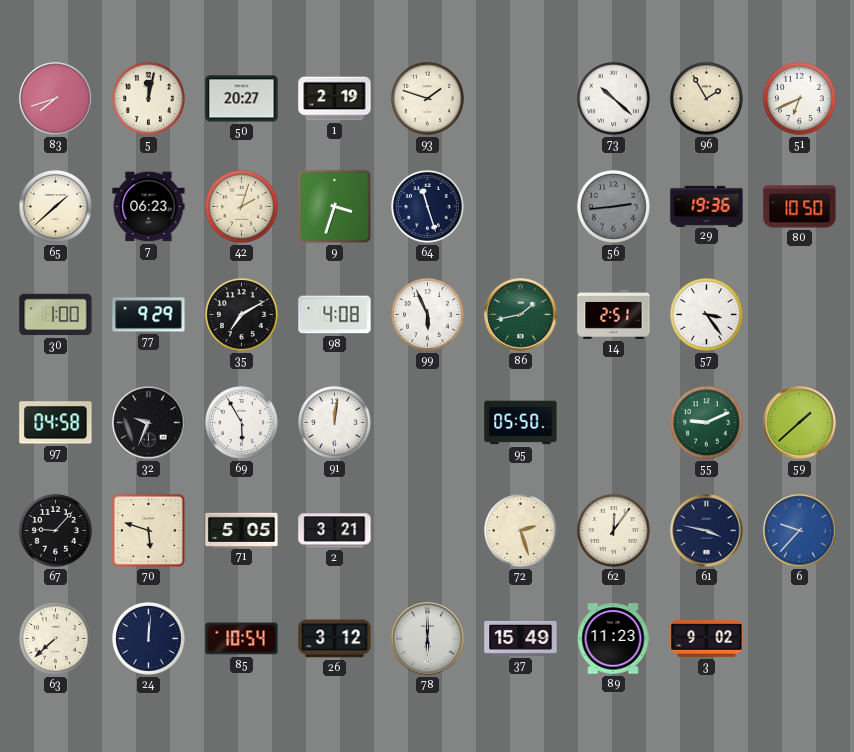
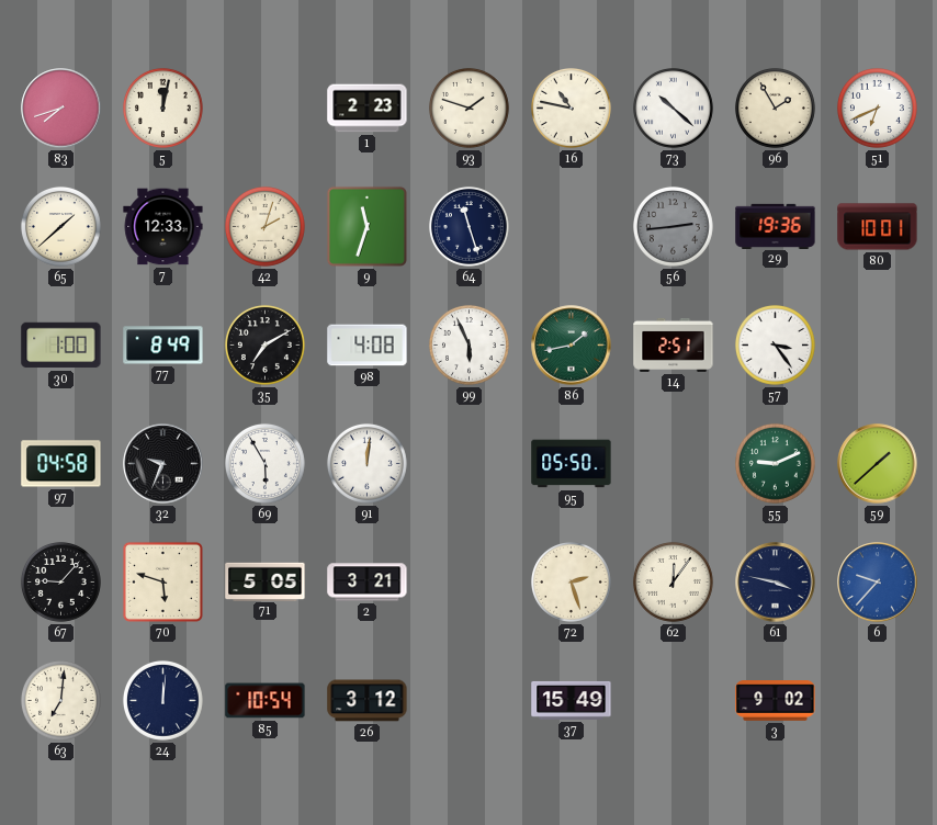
50: 20:27 -> none (242, 99)
1: 2:19 -> 2:23 (368, 109)
16: none -> 10:47 (571, 108)
7: 06:23 -> 12:33 (163, 227)
9: 3:33 -> 11:33 (366, 226)
80: 10:50 -> 10:01 (878, 227)
77: 9:29 -> 8:49 (163, 346)
63: 7:38 -> 7:01 (60, 700)
78: 6:00 -> none (428, 639)
89: 11:23 -> none (613, 639)
